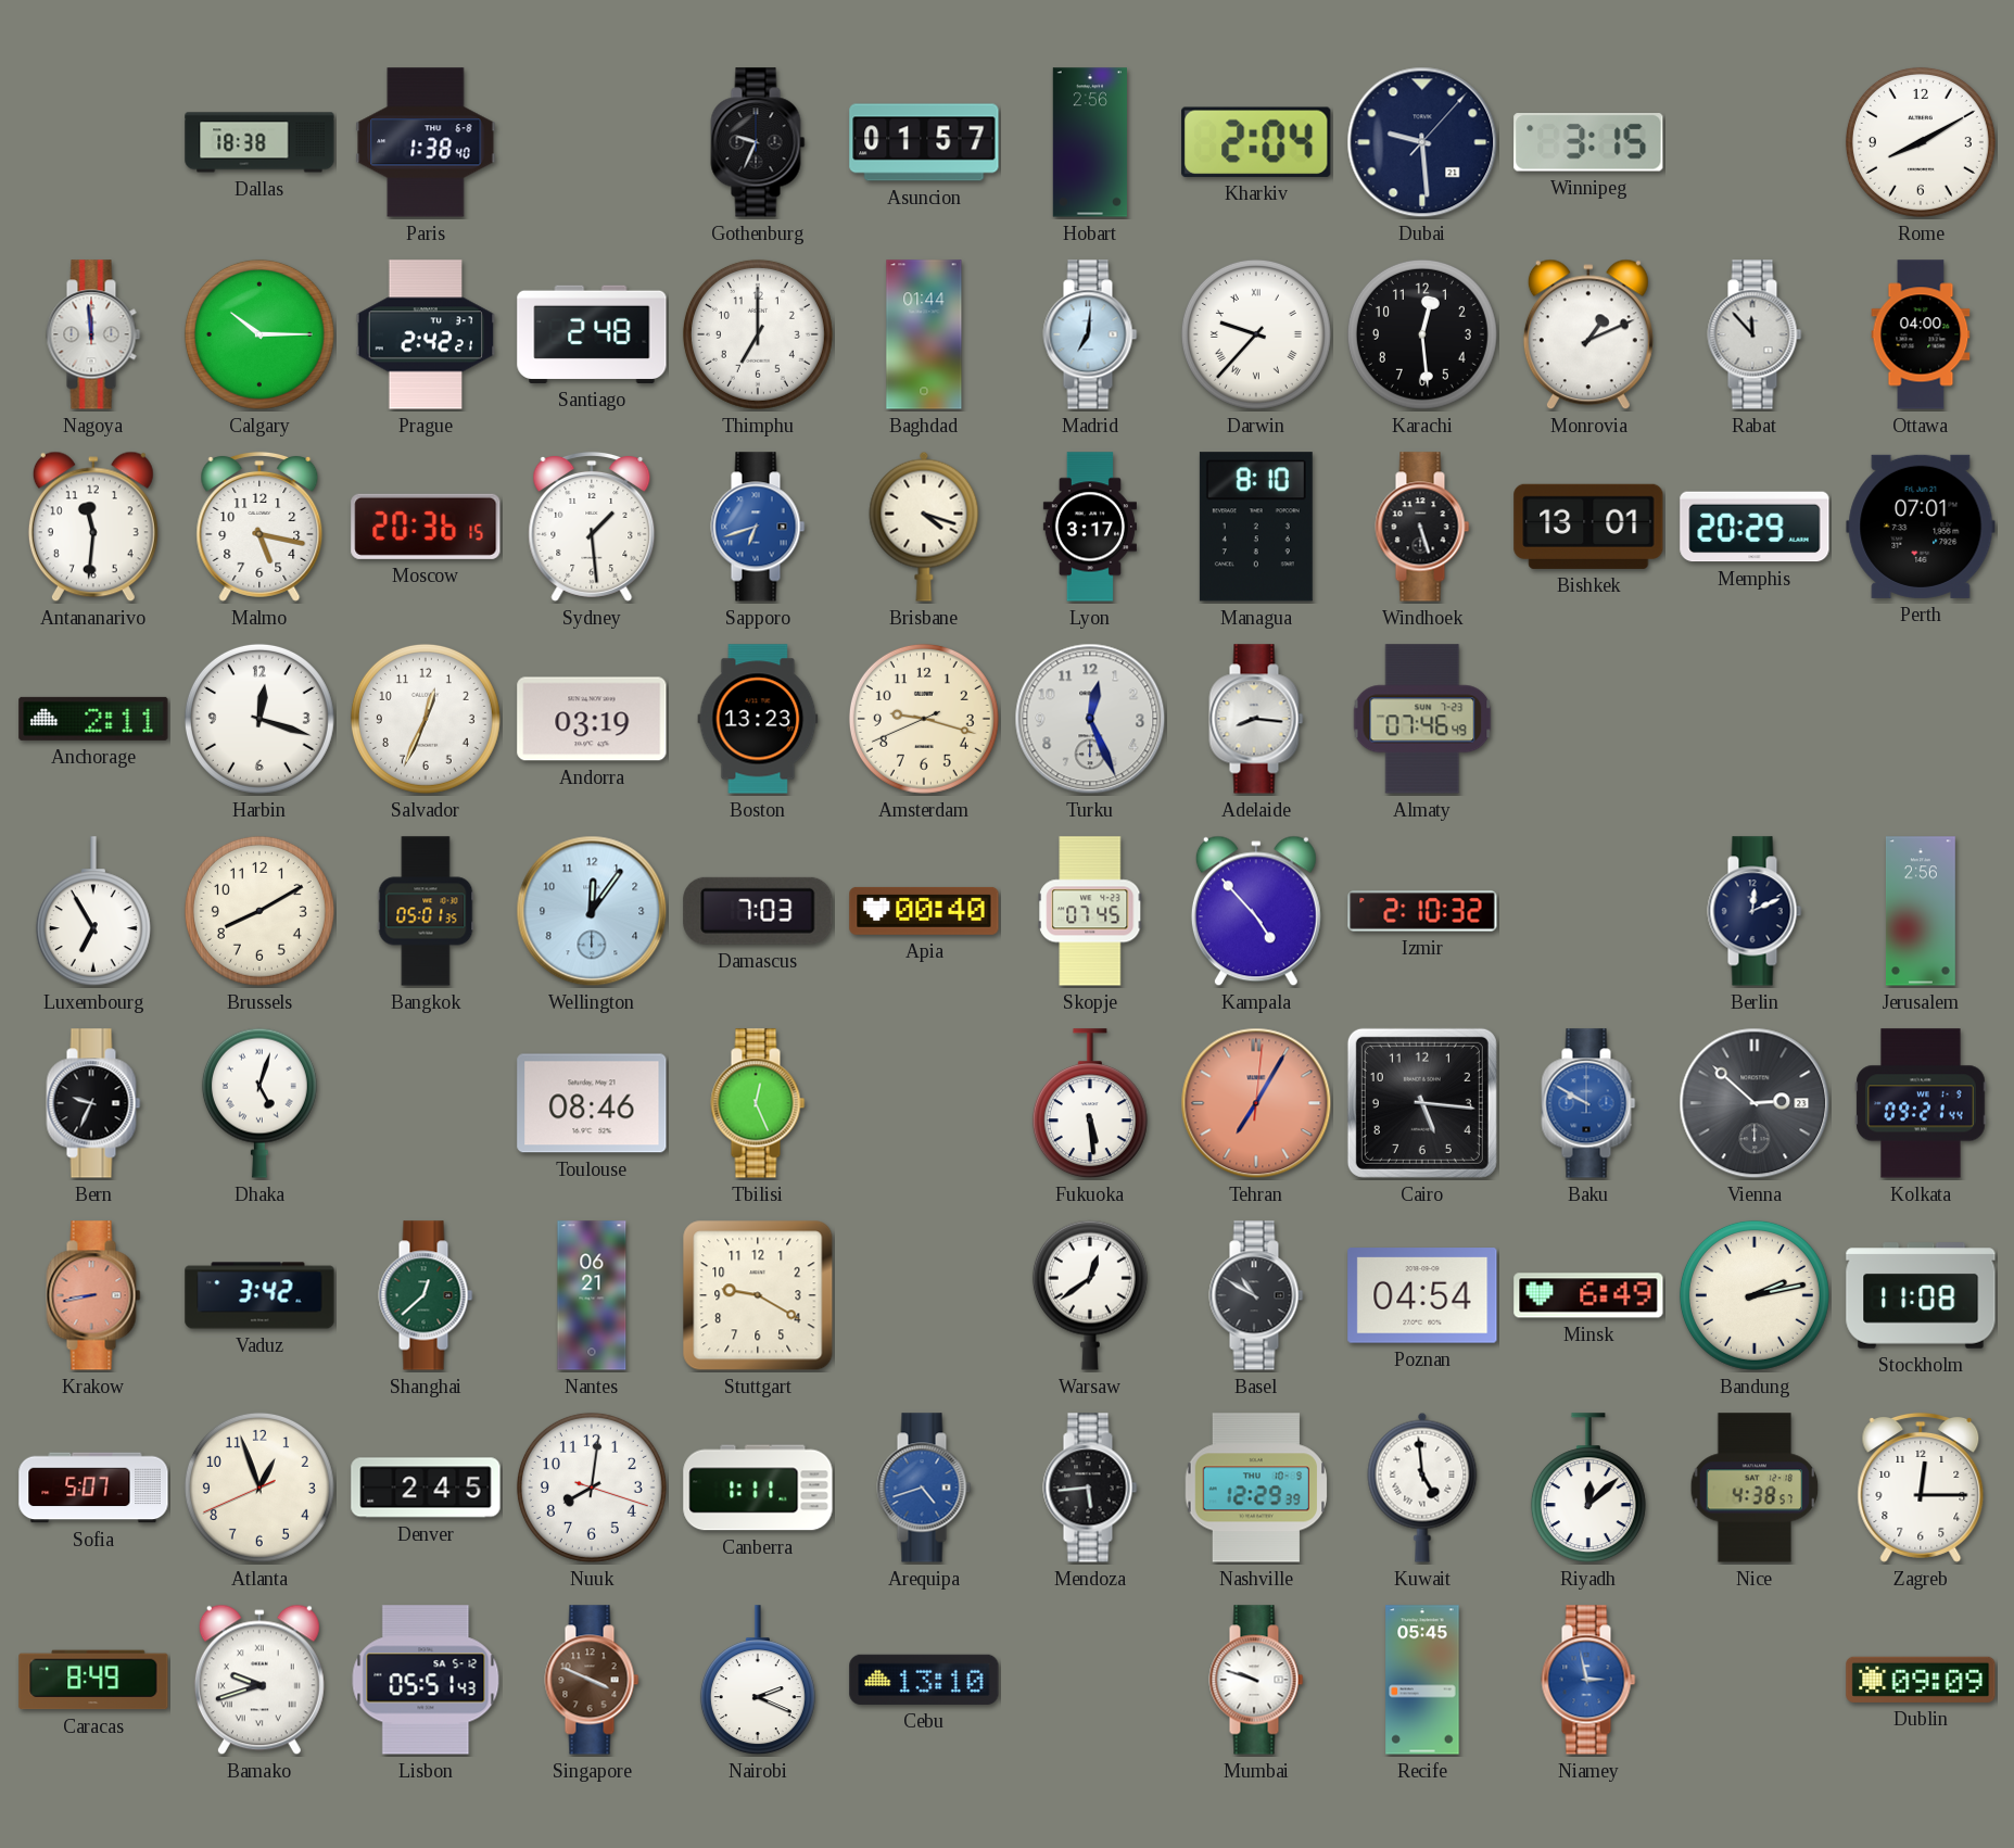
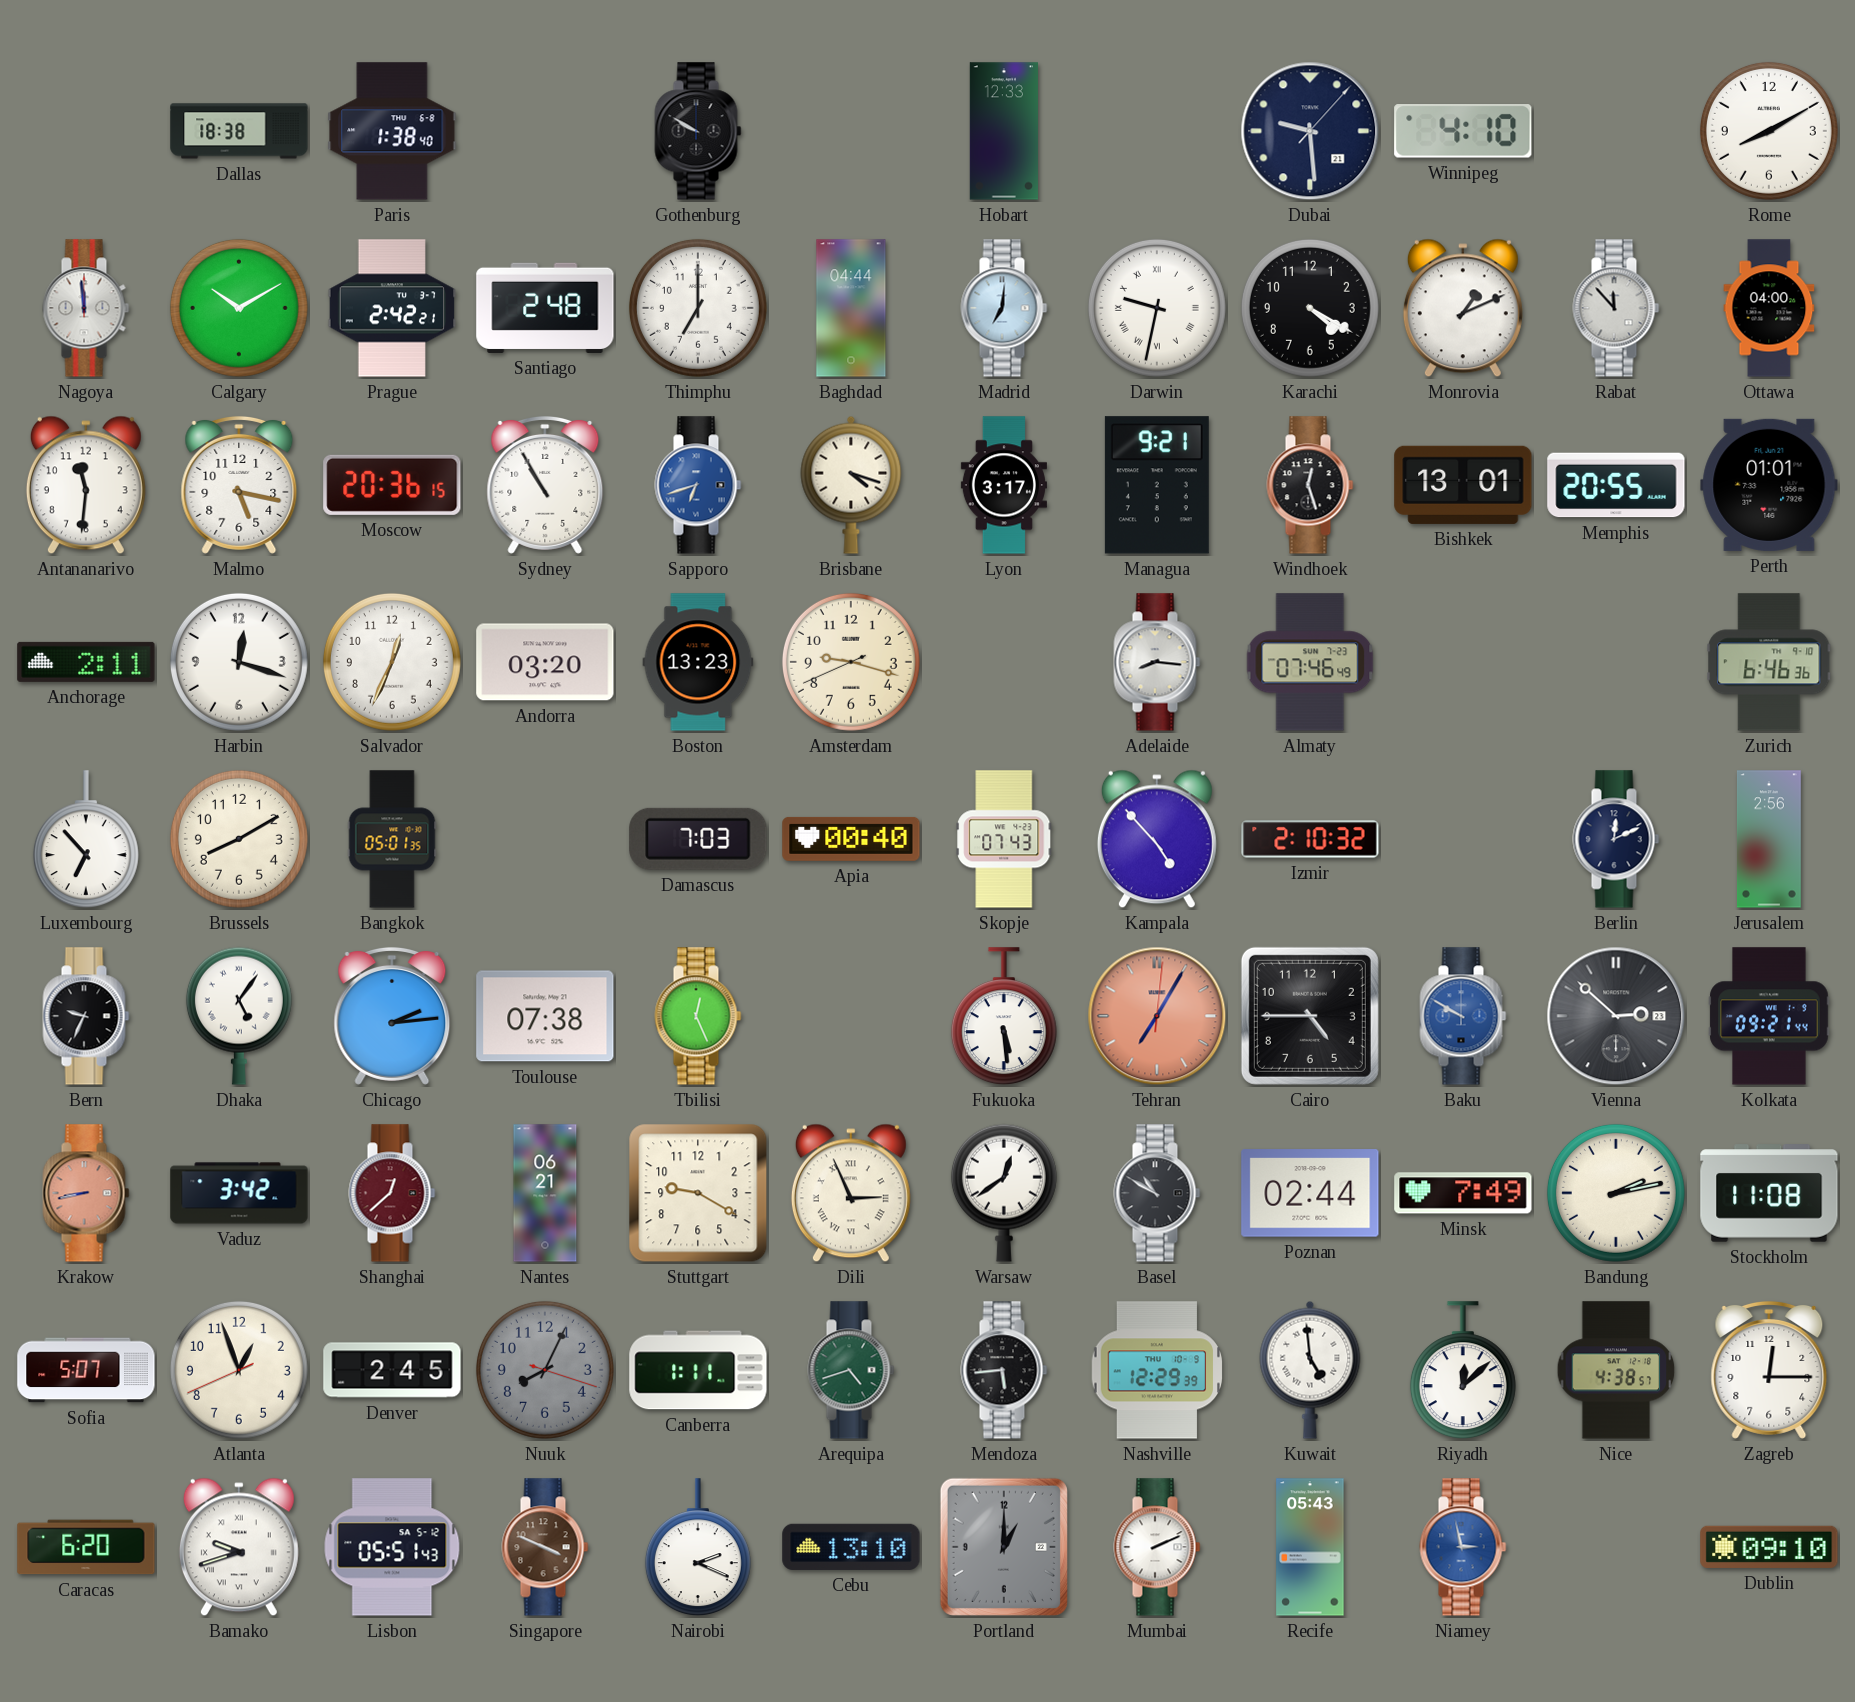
Gothenburg: 9:34 -> 9:50 (698, 131)
Asuncion: 01:57 -> none (924, 142)
Hobart: 2:56 -> 12:33 (1003, 131)
Kharkiv: 2:04 -> none (1256, 142)
Winnipeg: 3:15 -> 4:10 (1463, 131)
Calgary: 10:15 -> 10:10 (239, 308)
Baghdad: 01:44 -> 04:44 (851, 308)
Darwin: 9:37 -> 9:32 (1157, 308)
Karachi: 12:29 -> 4:20 (1310, 308)
Sydney: 1:29 -> 10:55 (545, 485)
Managua: 8:10 -> 9:21 (1157, 485)
Windhoek: 5:27 -> 12:27 (1310, 485)
Memphis: 20:29 -> 20:55 (1616, 485)
Perth: 07:01 -> 01:01 (1769, 485)
Andorra: 03:19 -> 03:20 (545, 662)
Turku: 12:26 -> none (1090, 719)
Zurich: none -> 6:46 (1769, 662)
Luxembourg: 6:55 -> 6:53 (86, 840)
Wellington: 12:06 -> none (592, 911)
Skopje: 07:45 -> 07:43 (1004, 839)
Dhaka: 5:03 -> 5:06 (239, 1016)
Chicago: none -> 2:14 (392, 1016)
Toulouse: 08:46 -> 07:38 (545, 1016)
Cairo: 5:16 -> 4:45 (1310, 1016)
Shanghai dial: green -> burgundy (392, 1193)
Dili: none -> 2:56 (851, 1193)
Poznan: 04:54 -> 02:44 (1310, 1193)
Minsk: 6:49 -> 7:49 (1463, 1193)
Nuuk: 8:01 -> 8:04 (545, 1370)
Nuuk dial: white -> grey (545, 1370)
Arequipa dial: blue -> green (851, 1370)
Caracas: 8:49 -> 6:20 (86, 1547)
Portland: none -> 1:00 (1004, 1547)
Mumbai: 9:48 -> 2:11 (1157, 1547)
Recife: 05:45 -> 05:43 (1310, 1547)
Dublin: 09:09 -> 09:10 (1769, 1547)
